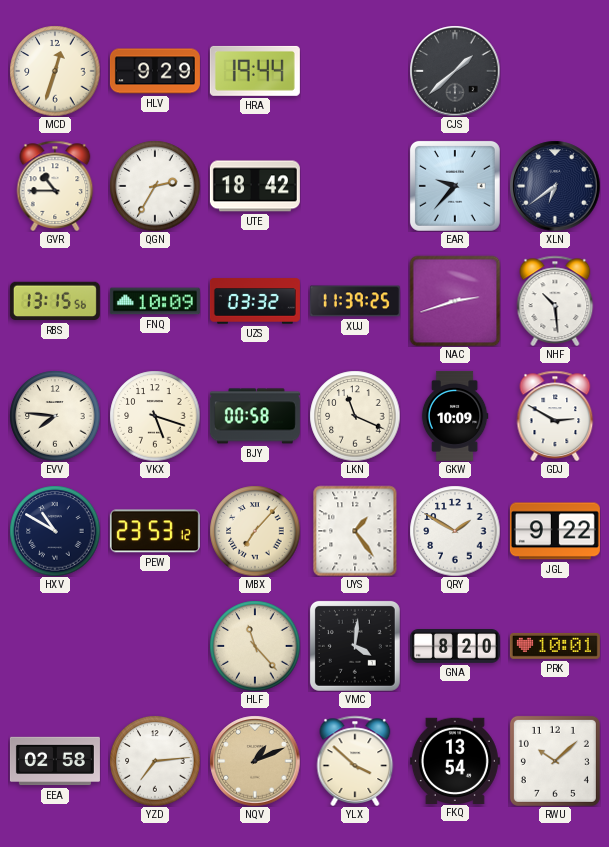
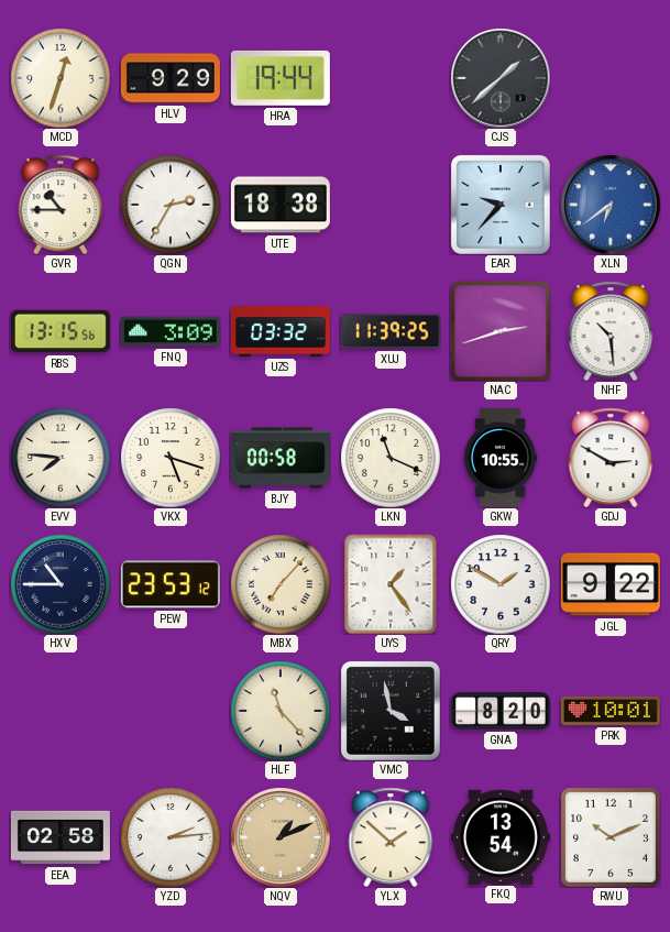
UTE: 18:42 -> 18:38 (281, 205)
XLN dial: navy -> blue (611, 205)
FNQ: 10:09 -> 3:09 (171, 331)
GKW: 10:09 -> 10:55 (501, 458)
HXV: 10:50 -> 10:45 (61, 584)
VMC: 4:01 -> 3:58 (391, 711)
YZD: 7:14 -> 2:14 (171, 837)
YLX: 3:52 -> 1:52 (391, 837)
RWU: 10:08 -> 10:11 (611, 837)
